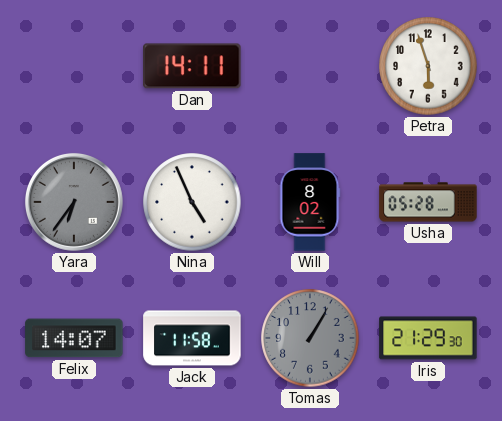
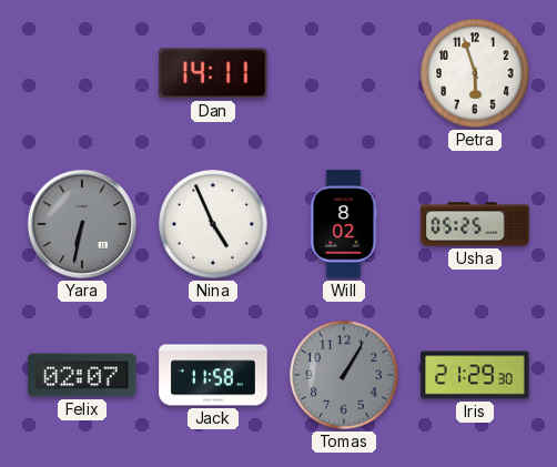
Yara: 6:36 -> 6:32 (82, 224)
Usha: 05:28 -> 05:25 (475, 224)
Felix: 14:07 -> 02:07 (82, 375)
